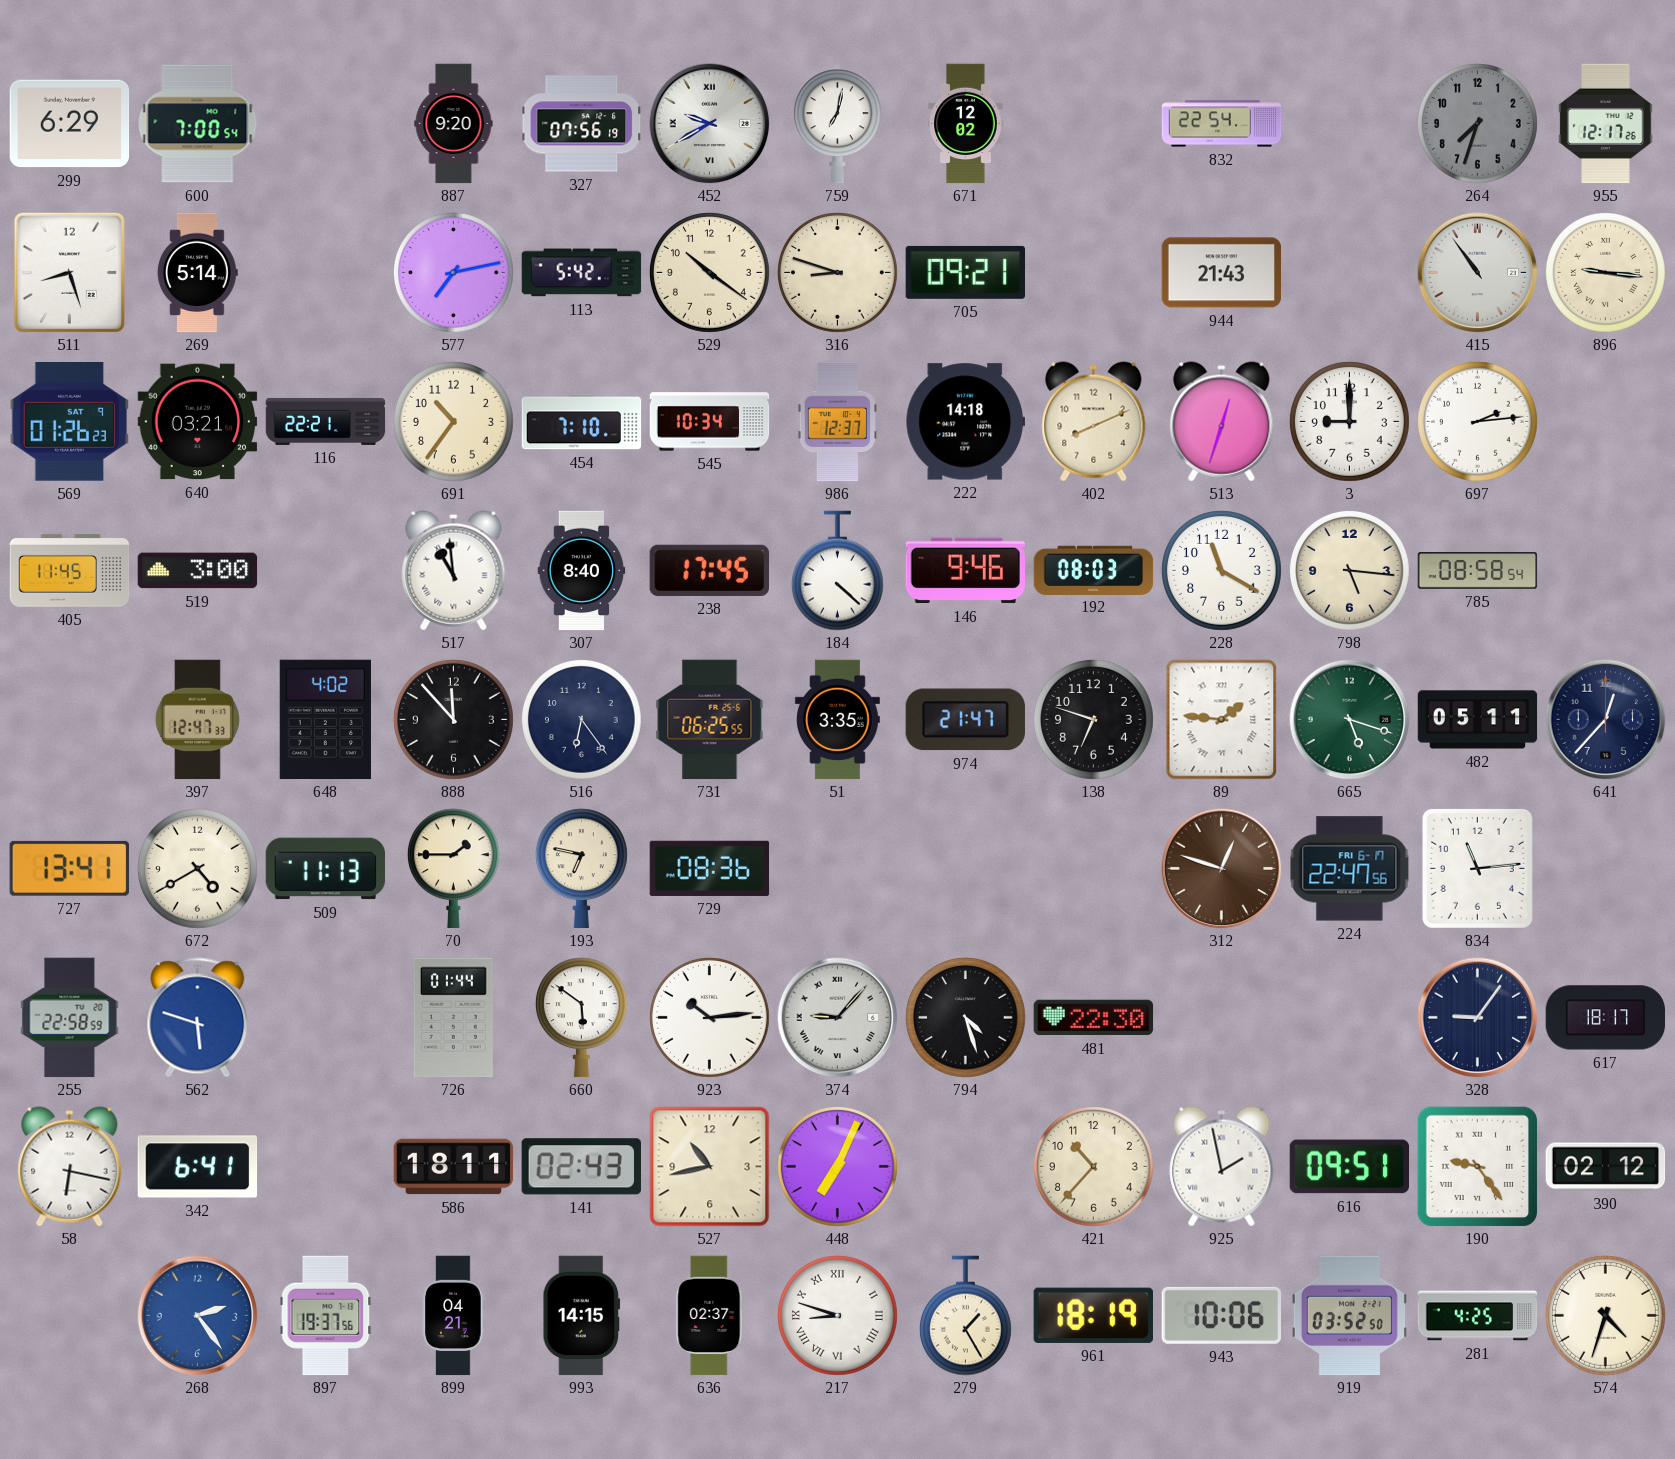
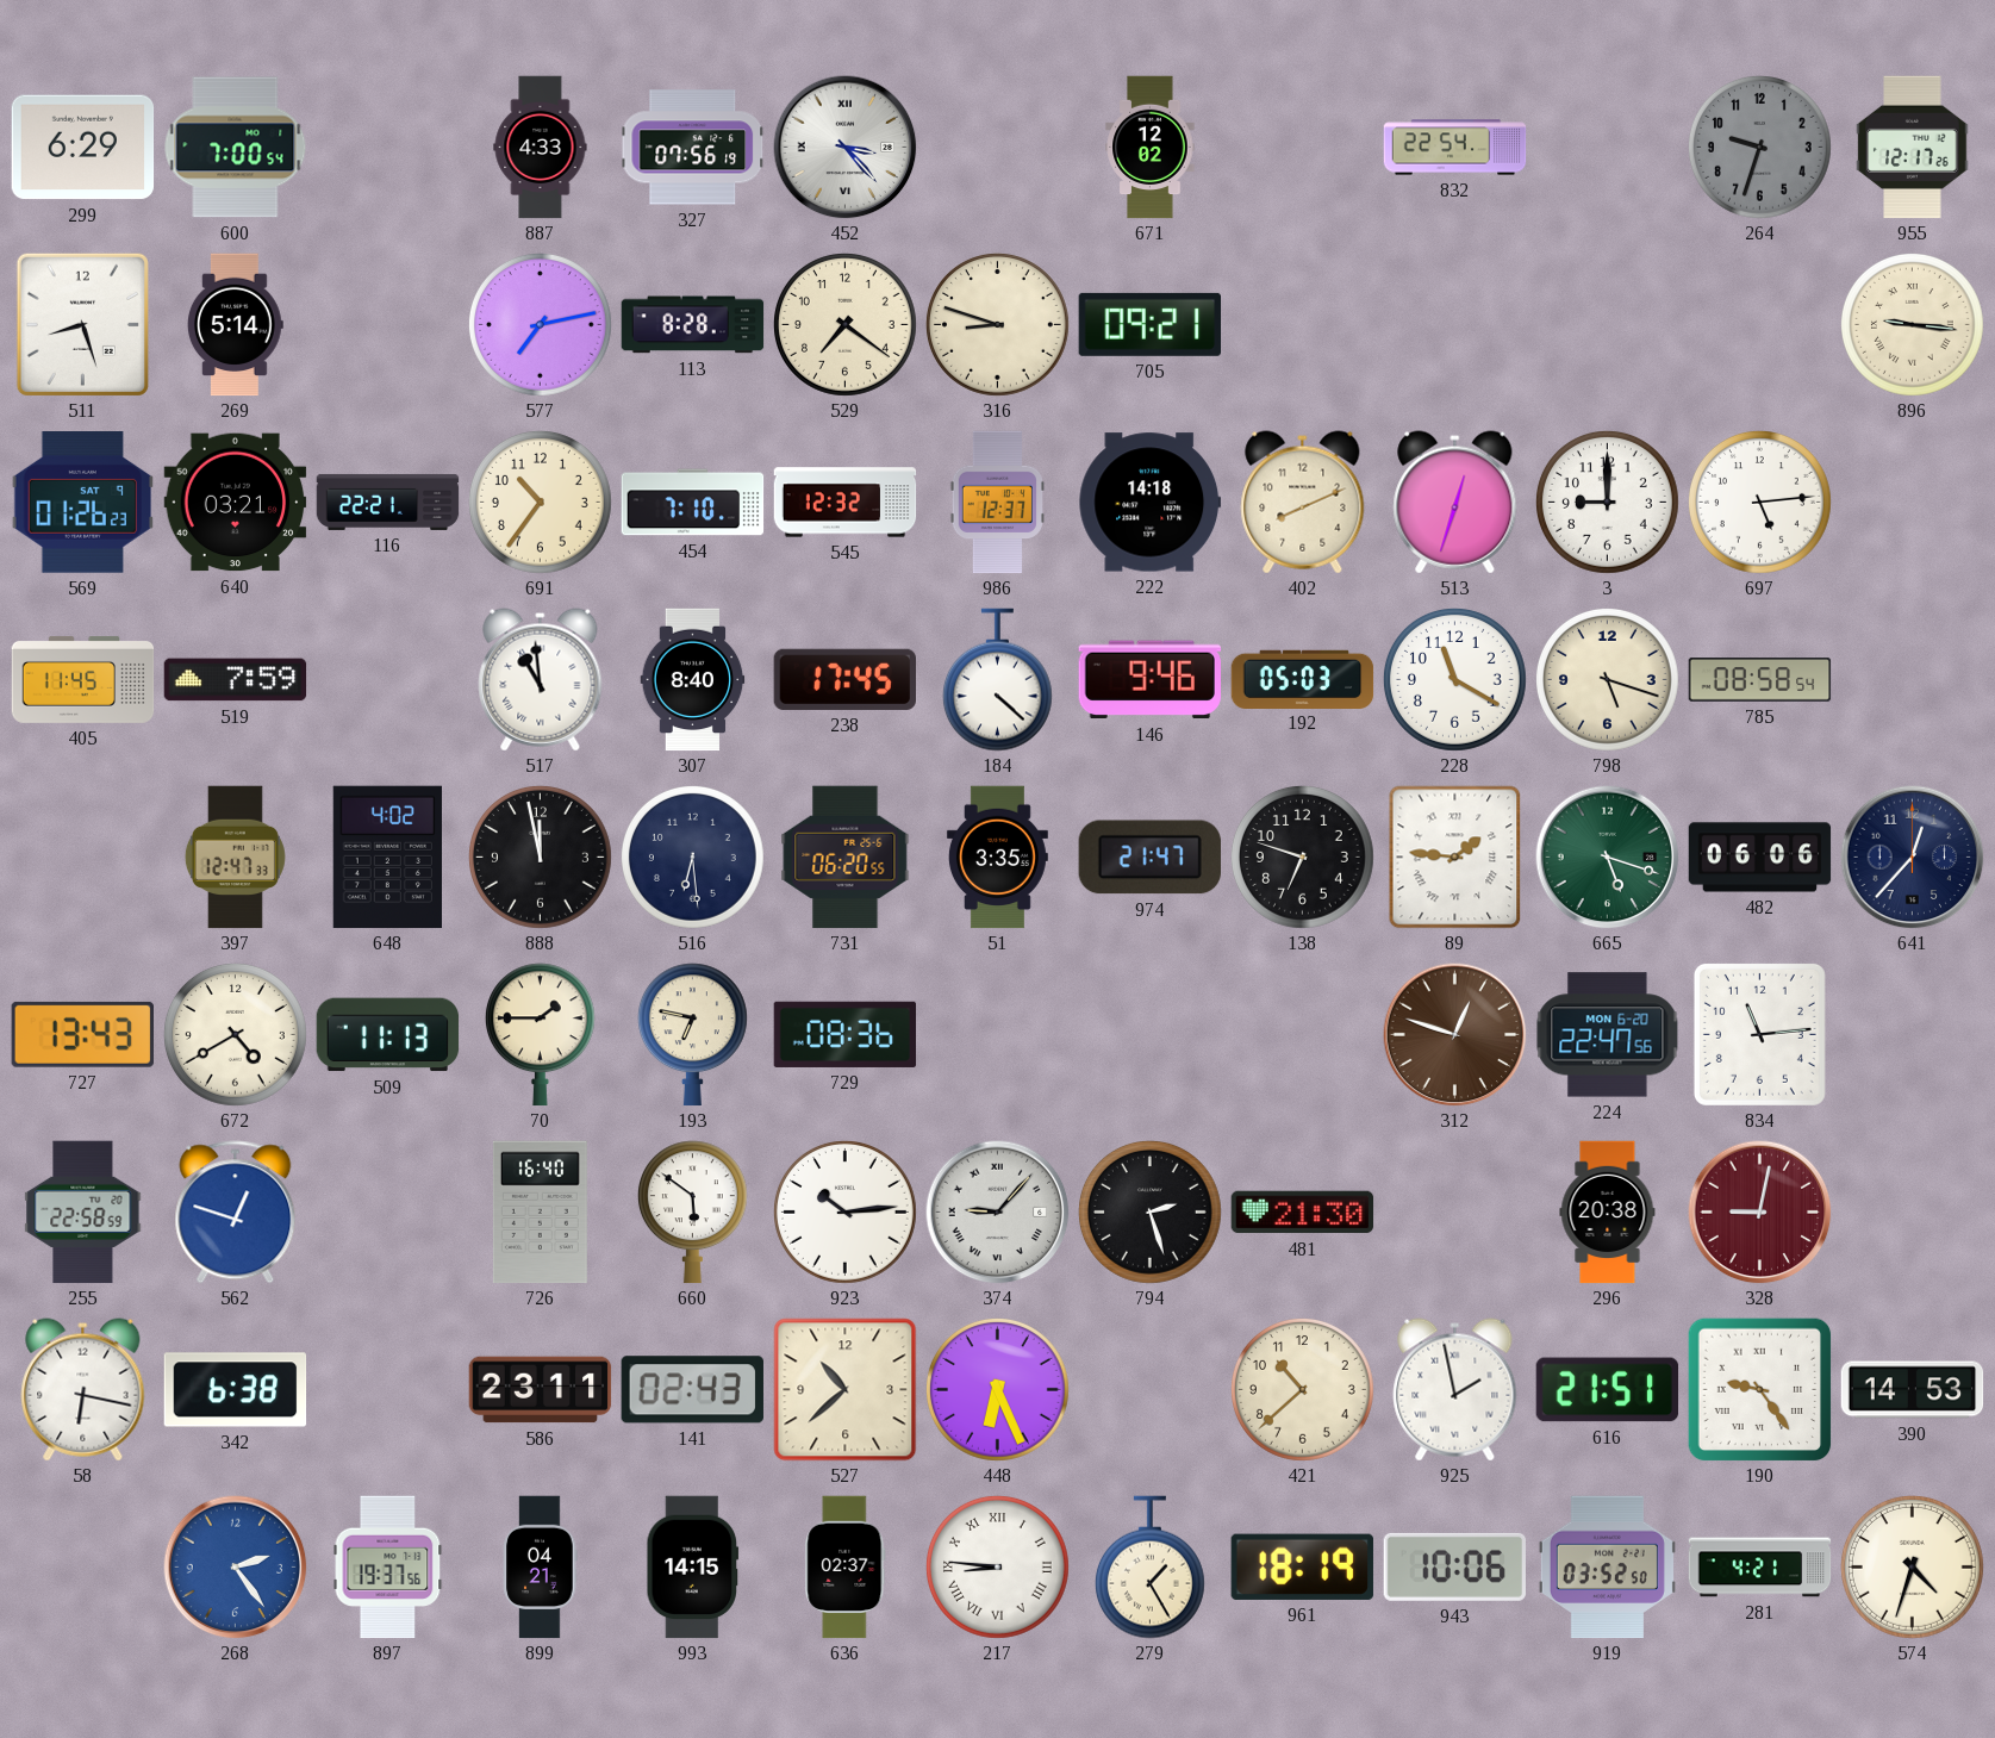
887: 9:20 -> 4:33 (541, 148)
452: 9:40 -> 3:23 (846, 148)
759: 7:02 -> none (837, 124)
264: 7:33 -> 9:33 (1760, 148)
113: 5:42 -> 8:28 (693, 325)
529: 10:21 -> 7:21 (846, 325)
944: 21:43 -> none (1222, 273)
415: 10:54 -> none (1478, 273)
545: 10:34 -> 12:32 (846, 503)
697: 2:14 -> 5:14 (1760, 503)
519: 3:00 -> 7:59 (236, 680)
192: 08:03 -> 05:03 (1303, 679)
798: 5:16 -> 5:18 (1608, 680)
888: 11:53 -> 11:58 (541, 858)
516: 6:24 -> 6:29 (693, 858)
731: 06:25 -> 06:20 (846, 858)
482: 05:11 -> 06:06 (1760, 858)
727: 13:41 -> 13:43 (82, 1034)
224 date: FRI 6-17 -> MON 6-20 (1608, 1035)
562: 5:48 -> 12:48 (236, 1213)
726: 01:44 -> 16:40 (540, 1213)
794: 4:27 -> 2:27 (1151, 1213)
481: 22:30 -> 21:30 (1303, 1213)
296: none -> 20:38 (1608, 1213)
328: 9:06 -> 9:02 (1760, 1213)
328 dial: navy -> burgundy (1760, 1213)
617: 18:17 -> none (1606, 1018)
342: 6:41 -> 6:38 (236, 1390)
586: 18:11 -> 23:11 (541, 1390)
527: 10:43 -> 10:38 (846, 1390)
448: 7:04 -> 6:26 (998, 1390)
421: 10:37 -> 10:38 (1303, 1390)
616: 09:51 -> 21:51 (1608, 1390)
390: 02:12 -> 14:53 (1913, 1390)
217: 8:48 -> 8:46 (998, 1568)
281: 4:25 -> 4:21 (1760, 1568)
